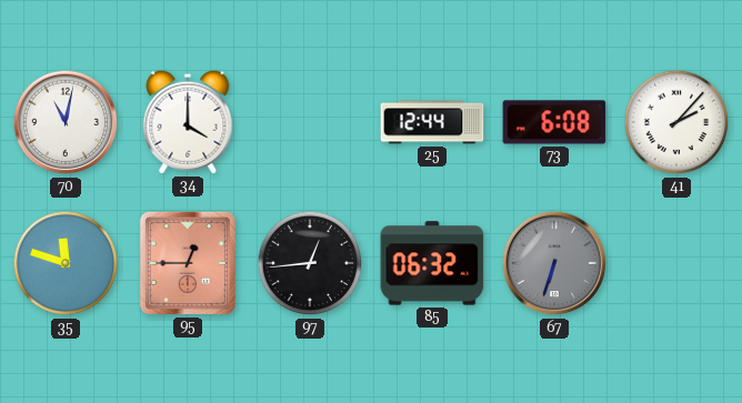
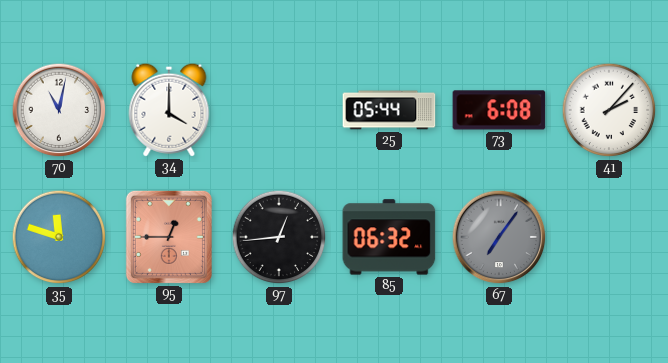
25: 12:44 -> 05:44 (389, 110)
67: 6:33 -> 7:06 (499, 237)
